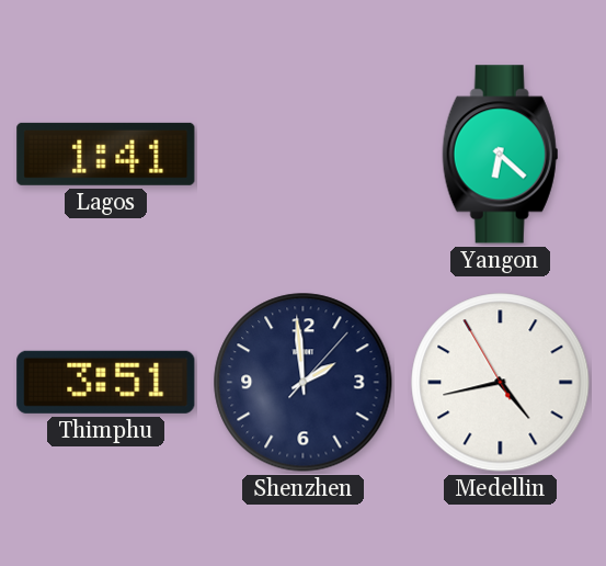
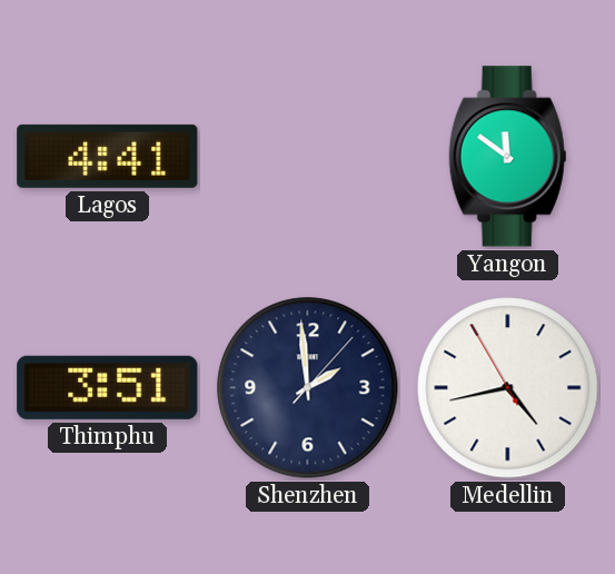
Lagos: 1:41 -> 4:41 (108, 156)
Yangon: 6:22 -> 11:51 (508, 157)
